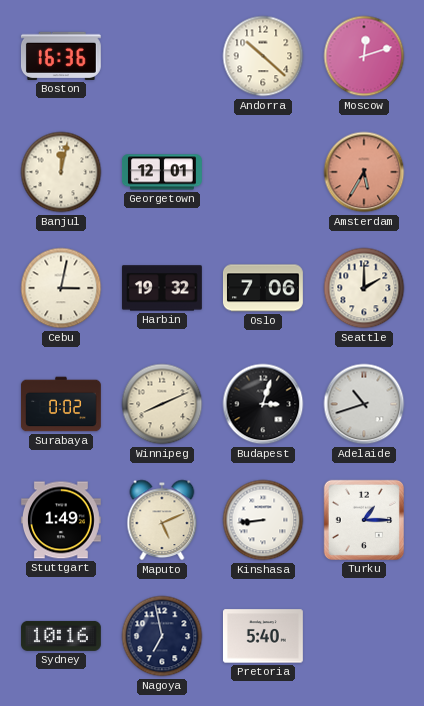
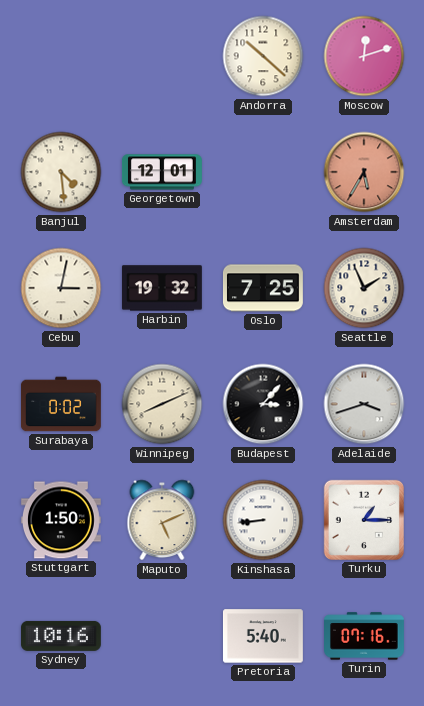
Boston: 16:36 -> none (61, 56)
Banjul: 12:02 -> 4:29 (61, 172)
Oslo: 7:06 -> 7:25 (263, 288)
Seattle: 2:00 -> 1:56 (364, 288)
Budapest: 3:03 -> 3:07 (263, 404)
Adelaide: 10:42 -> 3:42 (364, 404)
Stuttgart: 1:49 -> 1:50 (61, 520)
Nagoya: 6:58 -> none (162, 636)
Turin: none -> 07:16 (365, 636)
